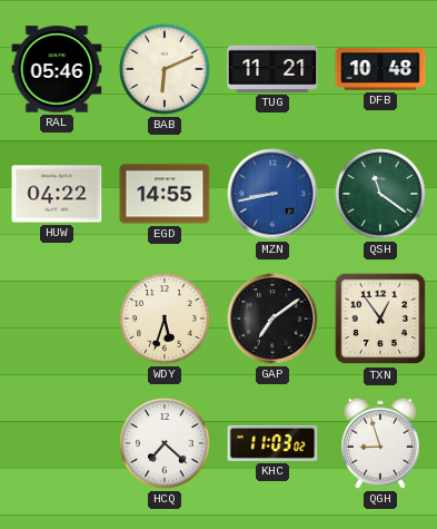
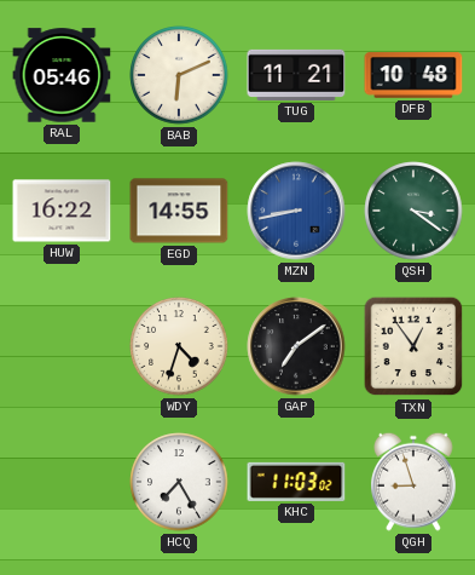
HUW: 04:22 -> 16:22 (62, 211)
QSH: 11:21 -> 3:21 (413, 211)
WDY: 5:33 -> 4:33 (179, 346)
HCQ: 7:22 -> 7:25 (179, 482)
